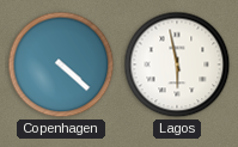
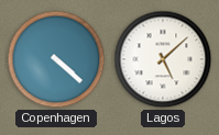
Lagos: 5:58 -> 5:08 (163, 59)
